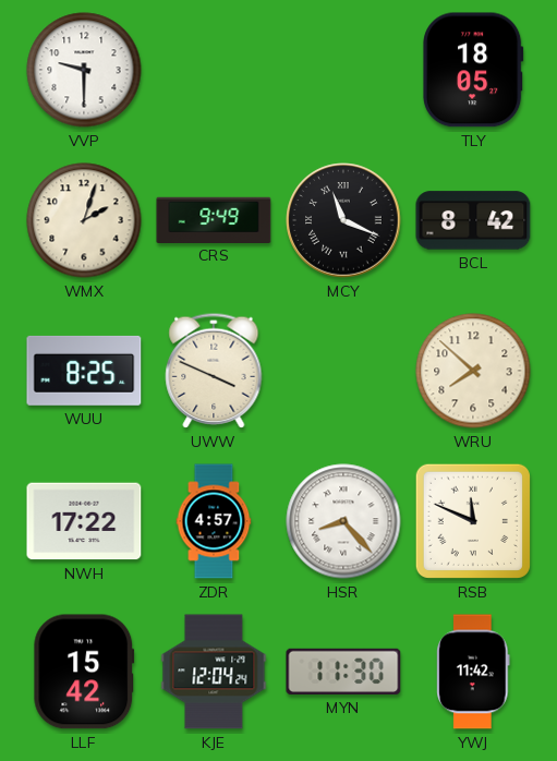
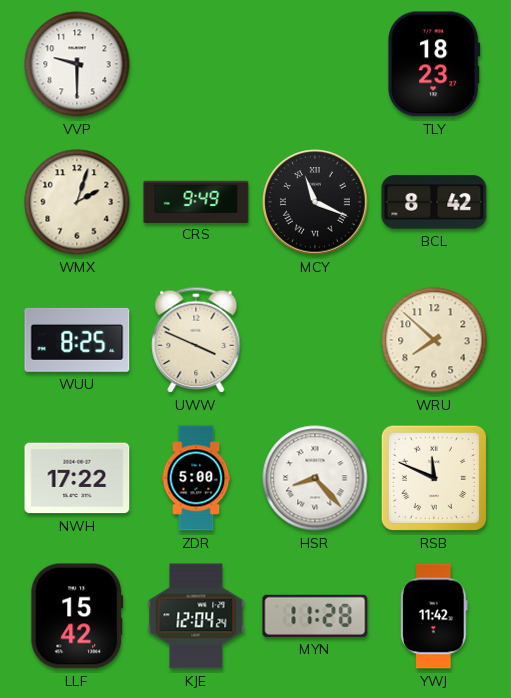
TLY: 18:05 -> 18:23 (434, 64)
ZDR: 4:57 -> 5:00 (196, 478)
MYN: 11:30 -> 11:28 (315, 616)
